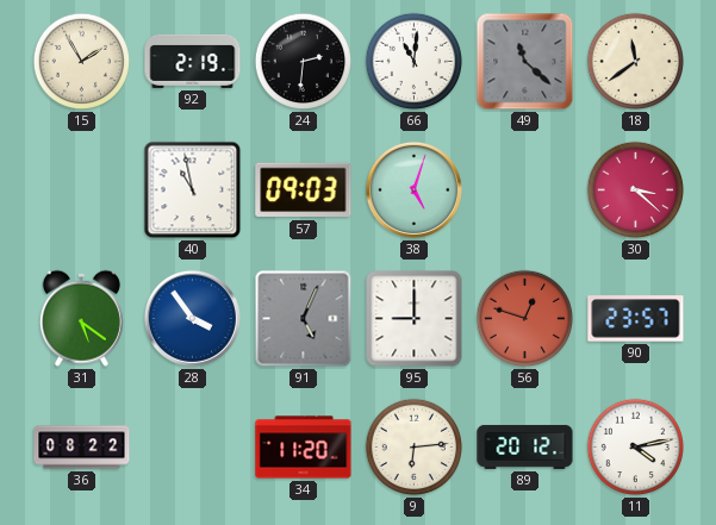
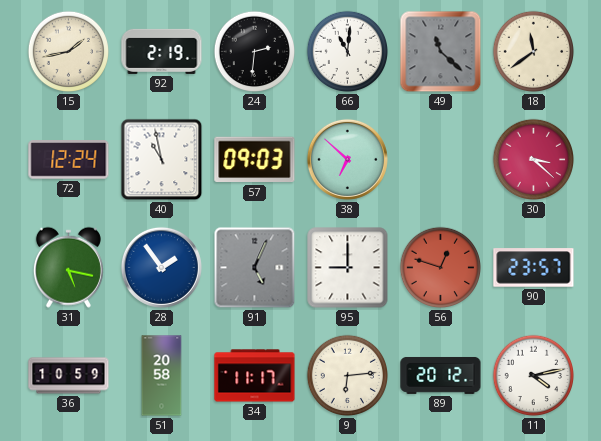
15: 1:55 -> 1:43 (69, 52)
72: none -> 12:24 (69, 160)
38: 5:03 -> 6:52 (347, 159)
31: 5:21 -> 5:17 (68, 267)
28: 3:54 -> 1:54 (161, 267)
36: 08:22 -> 10:59 (69, 376)
51: none -> 20:58 (162, 376)
34: 11:20 -> 11:17 (255, 376)
